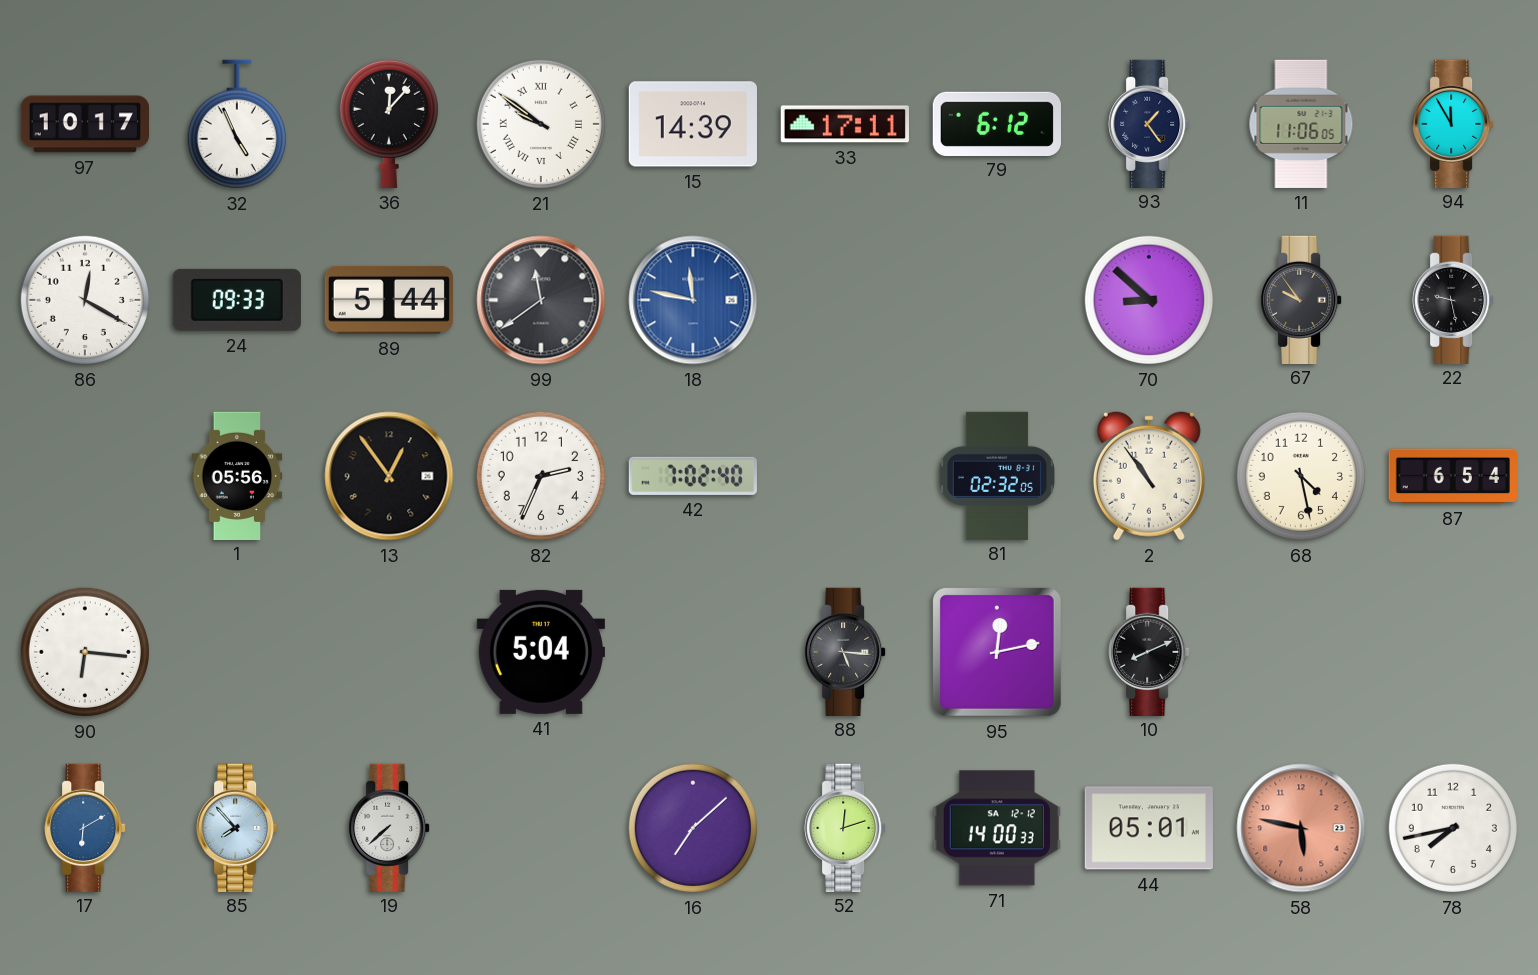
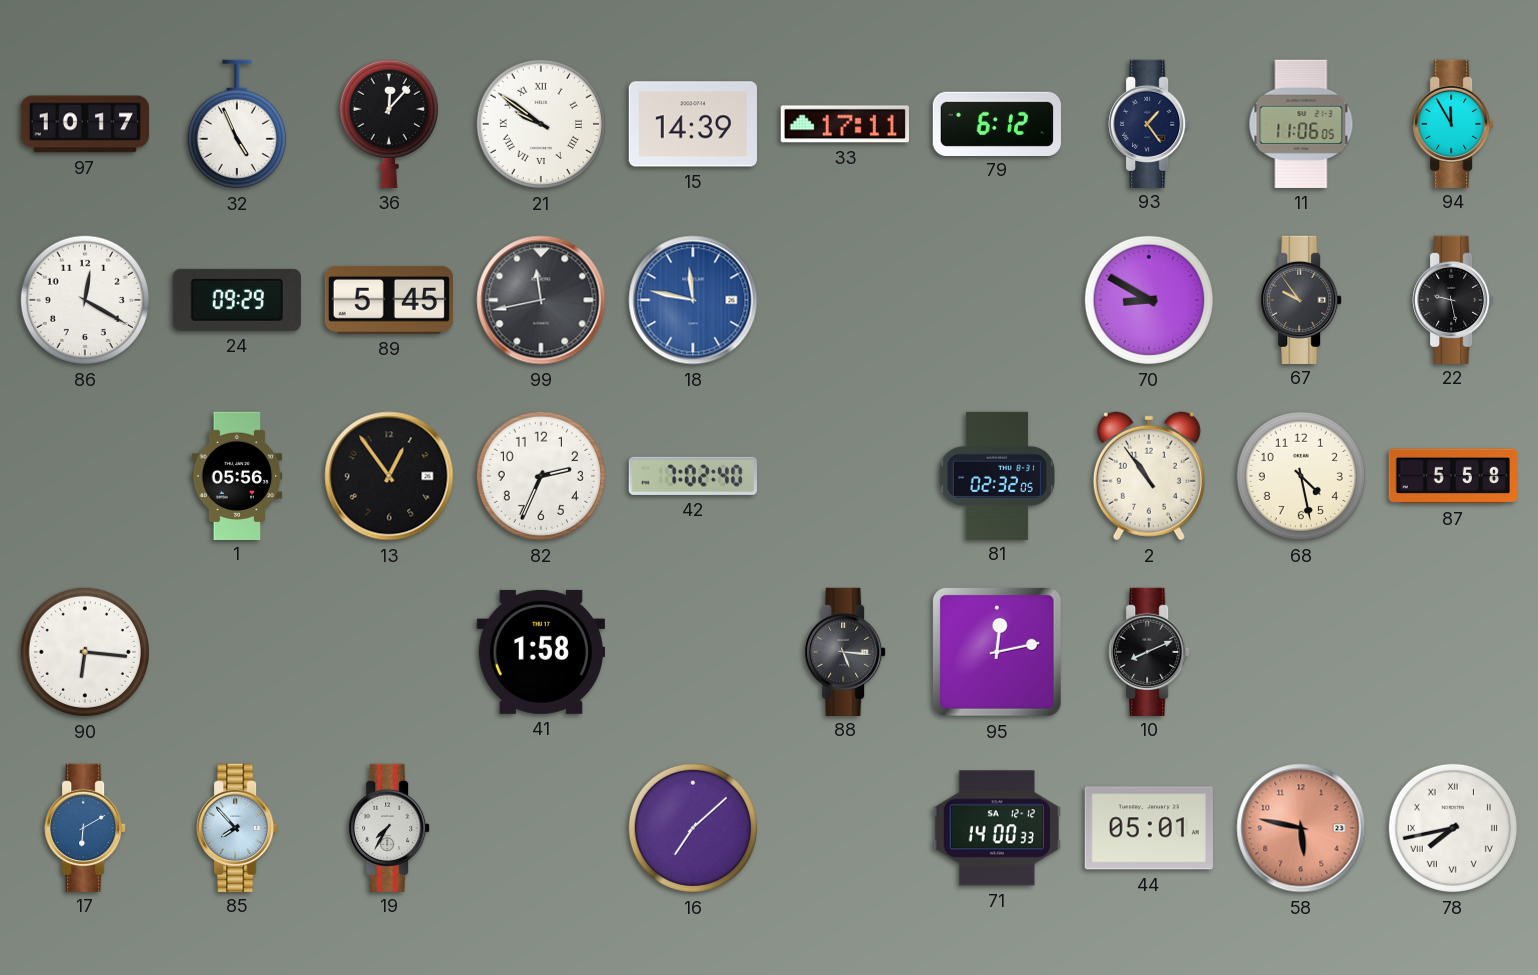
24: 09:33 -> 09:29 (237, 300)
89: 5:44 -> 5:45 (389, 300)
99: 11:39 -> 11:43 (541, 300)
70: 8:52 -> 8:50 (1149, 300)
87: 6:54 -> 5:58 (1452, 476)
41: 5:04 -> 1:58 (541, 652)
19: 7:38 -> 7:35 (389, 827)
52: 12:12 -> none (845, 827)
78 numerals: Arabic -> Roman (1453, 828)
